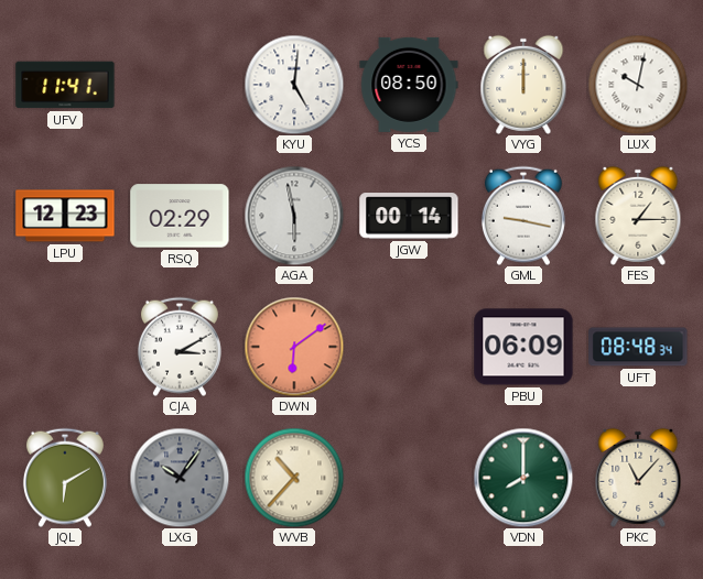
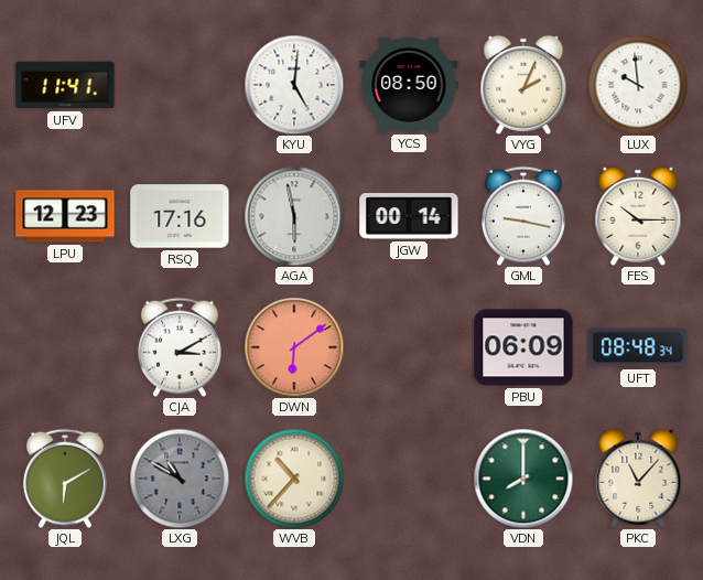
VYG: 12:00 -> 2:04 (523, 85)
LUX: 10:02 -> 9:59 (638, 85)
RSQ: 02:29 -> 17:16 (180, 216)
FES: 1:15 -> 10:15 (638, 216)
LXG: 10:06 -> 10:50 (180, 479)
